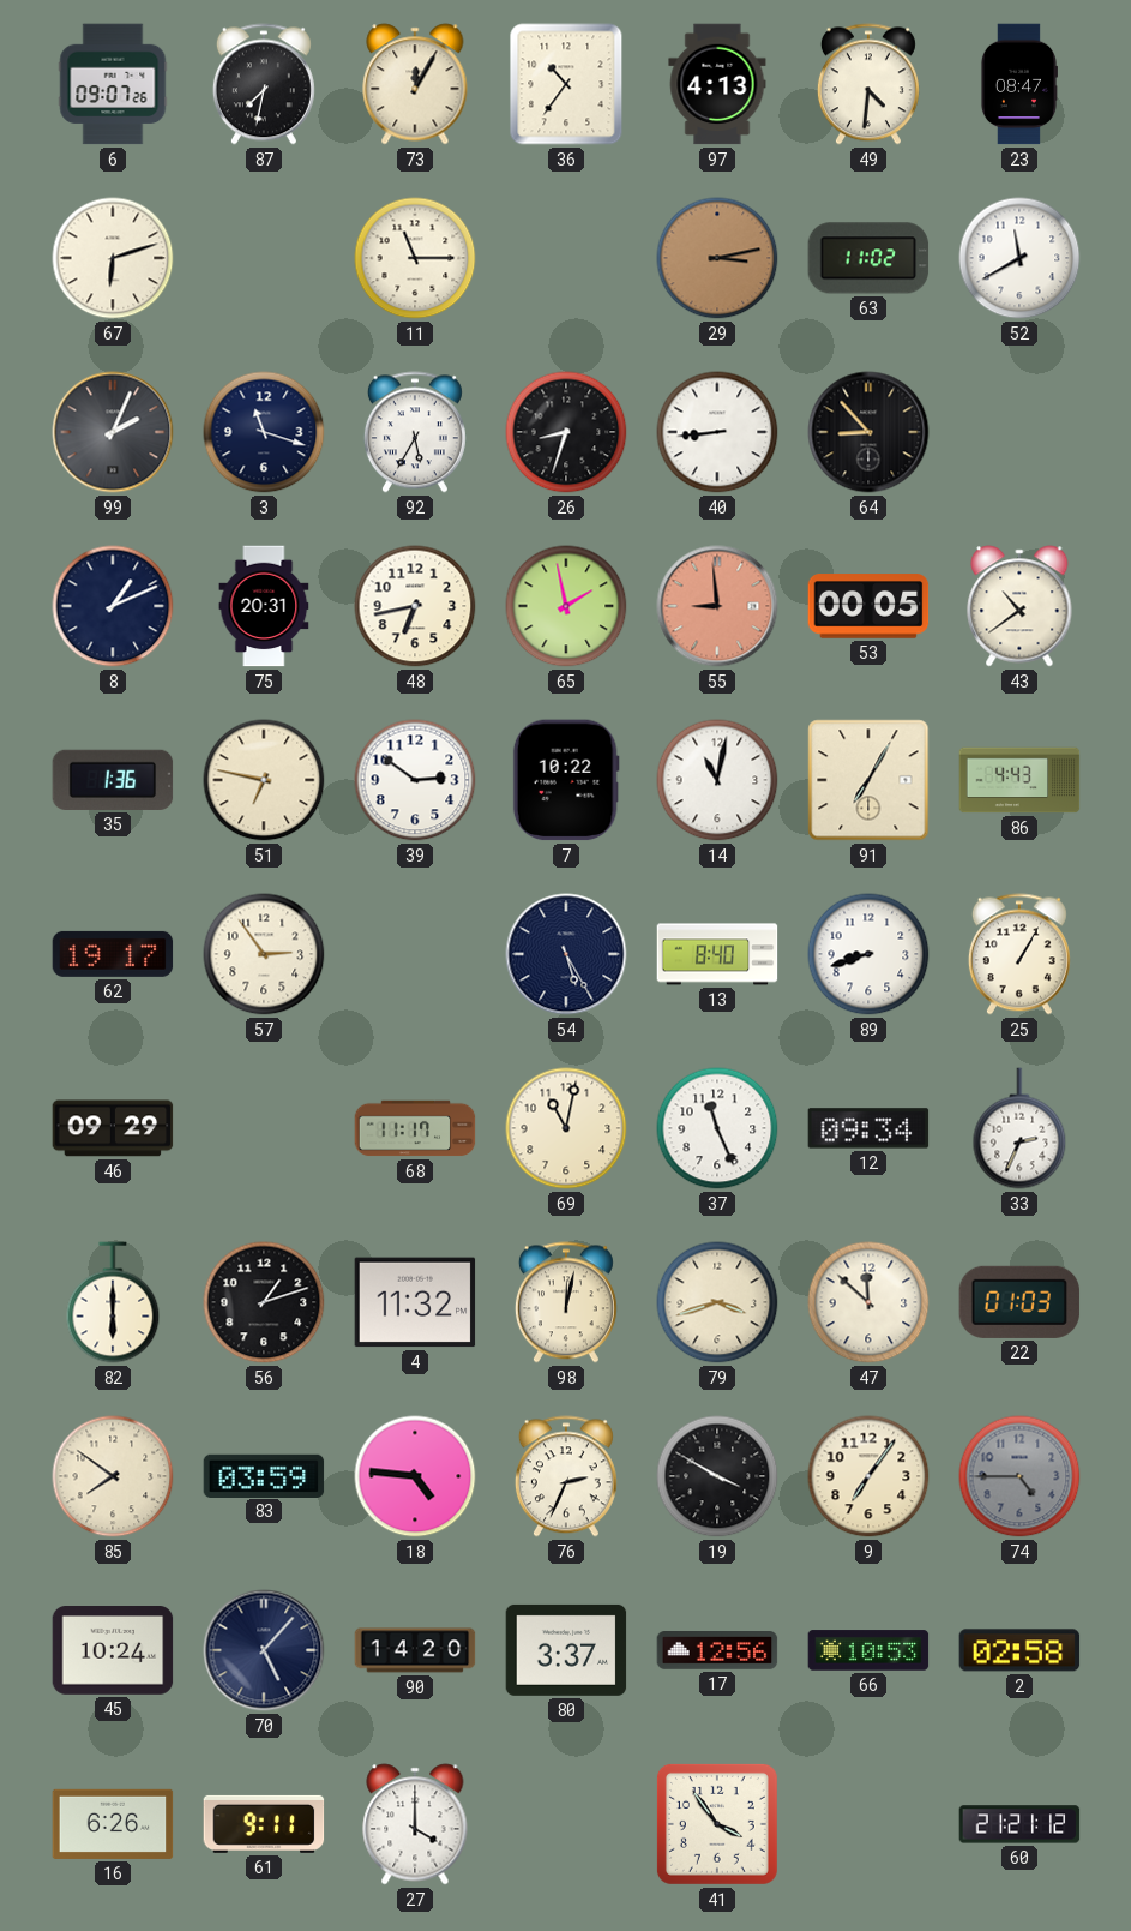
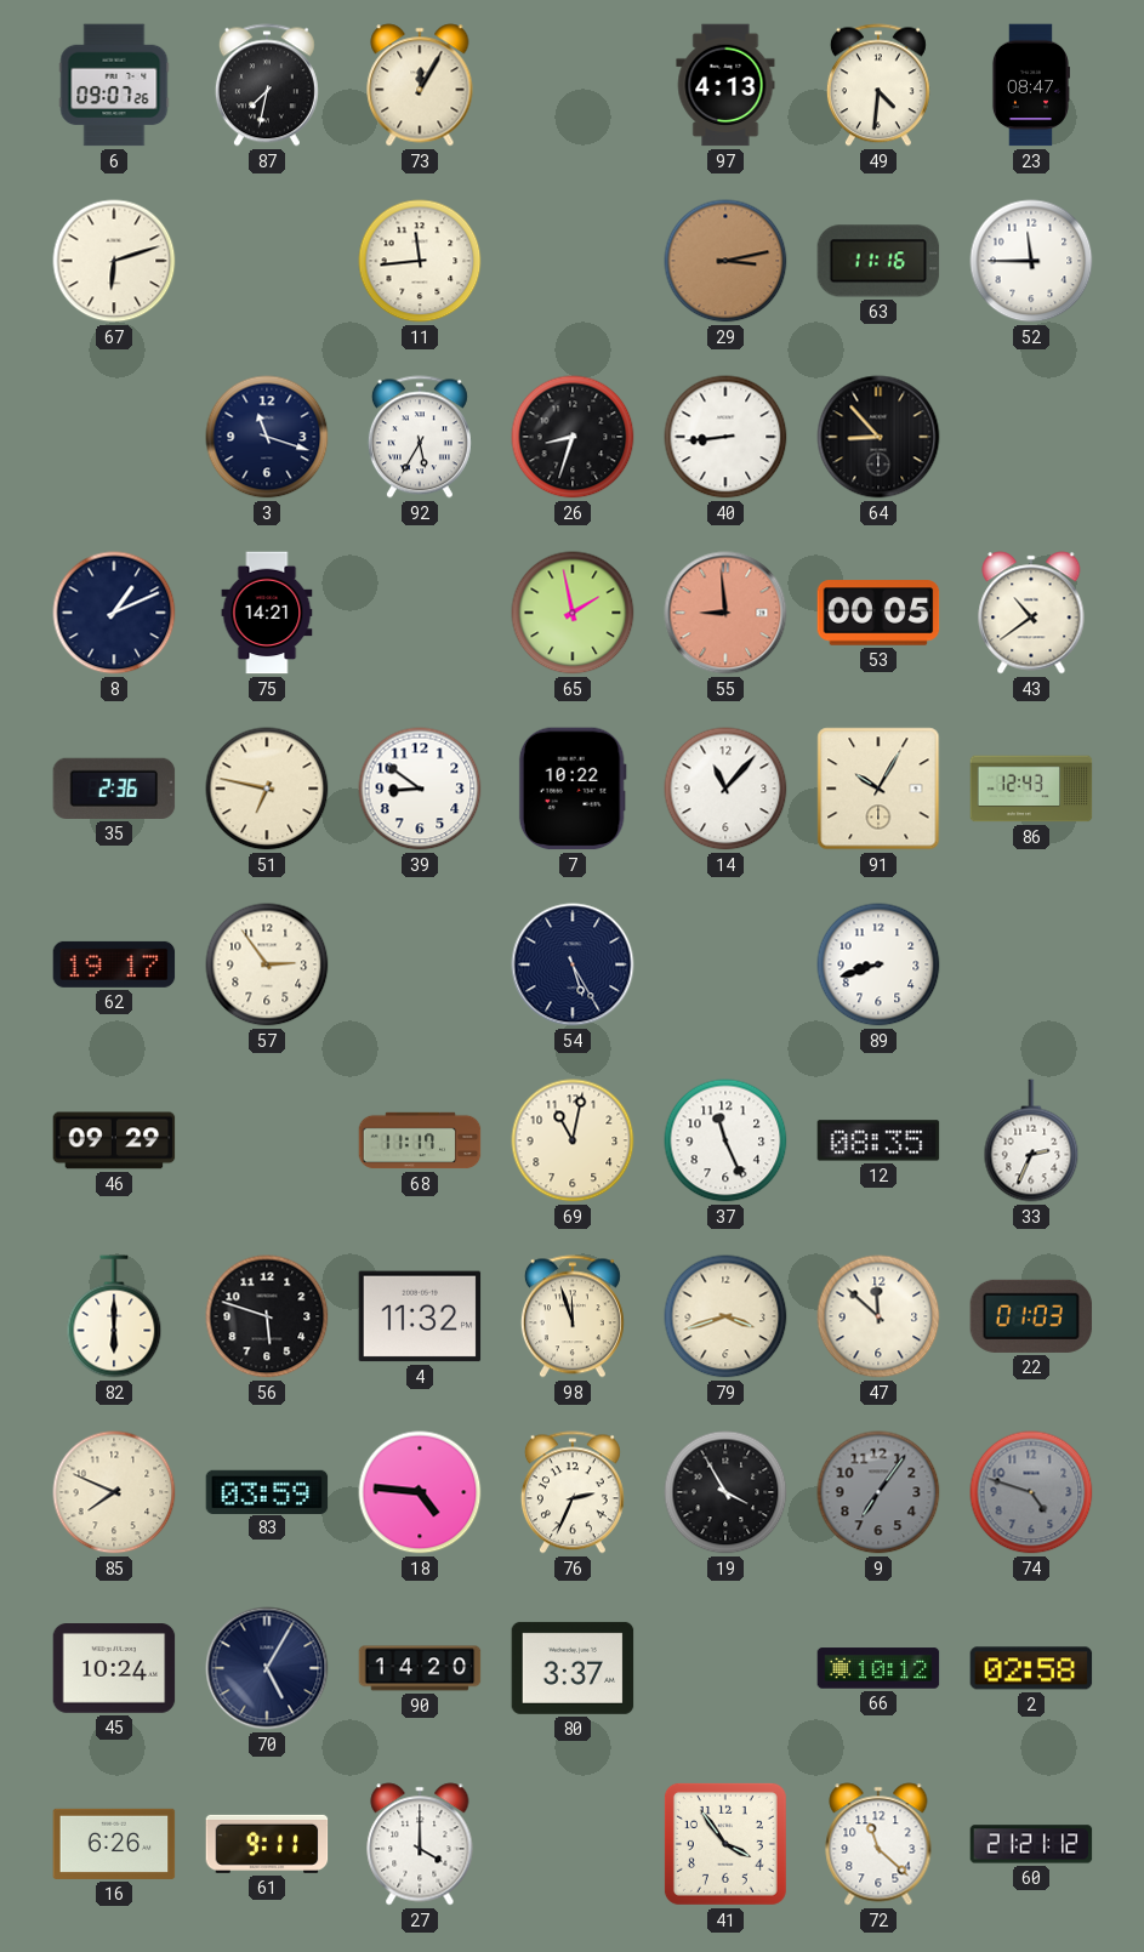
36: 10:36 -> none (566, 84)
11: 11:15 -> 11:44 (420, 261)
63: 11:02 -> 11:16 (878, 261)
52: 11:40 -> 11:45 (1031, 261)
99: 2:04 -> none (113, 432)
75: 20:31 -> 14:21 (267, 613)
48: 6:43 -> none (415, 606)
35: 1:36 -> 2:36 (114, 789)
39: 2:51 -> 8:51 (420, 789)
14: 11:02 -> 11:07 (725, 789)
91: 7:05 -> 10:05 (878, 789)
86: 4:43 -> 12:43 (1031, 789)
13: 8:40 -> none (717, 954)
25: 1:05 -> none (1019, 954)
12: 09:34 -> 08:35 (878, 1140)
56: 1:12 -> 5:48 (267, 1316)
98: 12:02 -> 11:57 (573, 1316)
85: 7:51 -> 7:49 (114, 1492)
19: 3:50 -> 3:55 (725, 1492)
9 dial: cream -> grey (878, 1492)
74: 4:45 -> 4:48 (1031, 1492)
70: 5:07 -> 5:05 (267, 1668)
17: 12:56 -> none (717, 1651)
66: 10:53 -> 10:12 (878, 1668)
72: none -> 11:22 (878, 1844)
